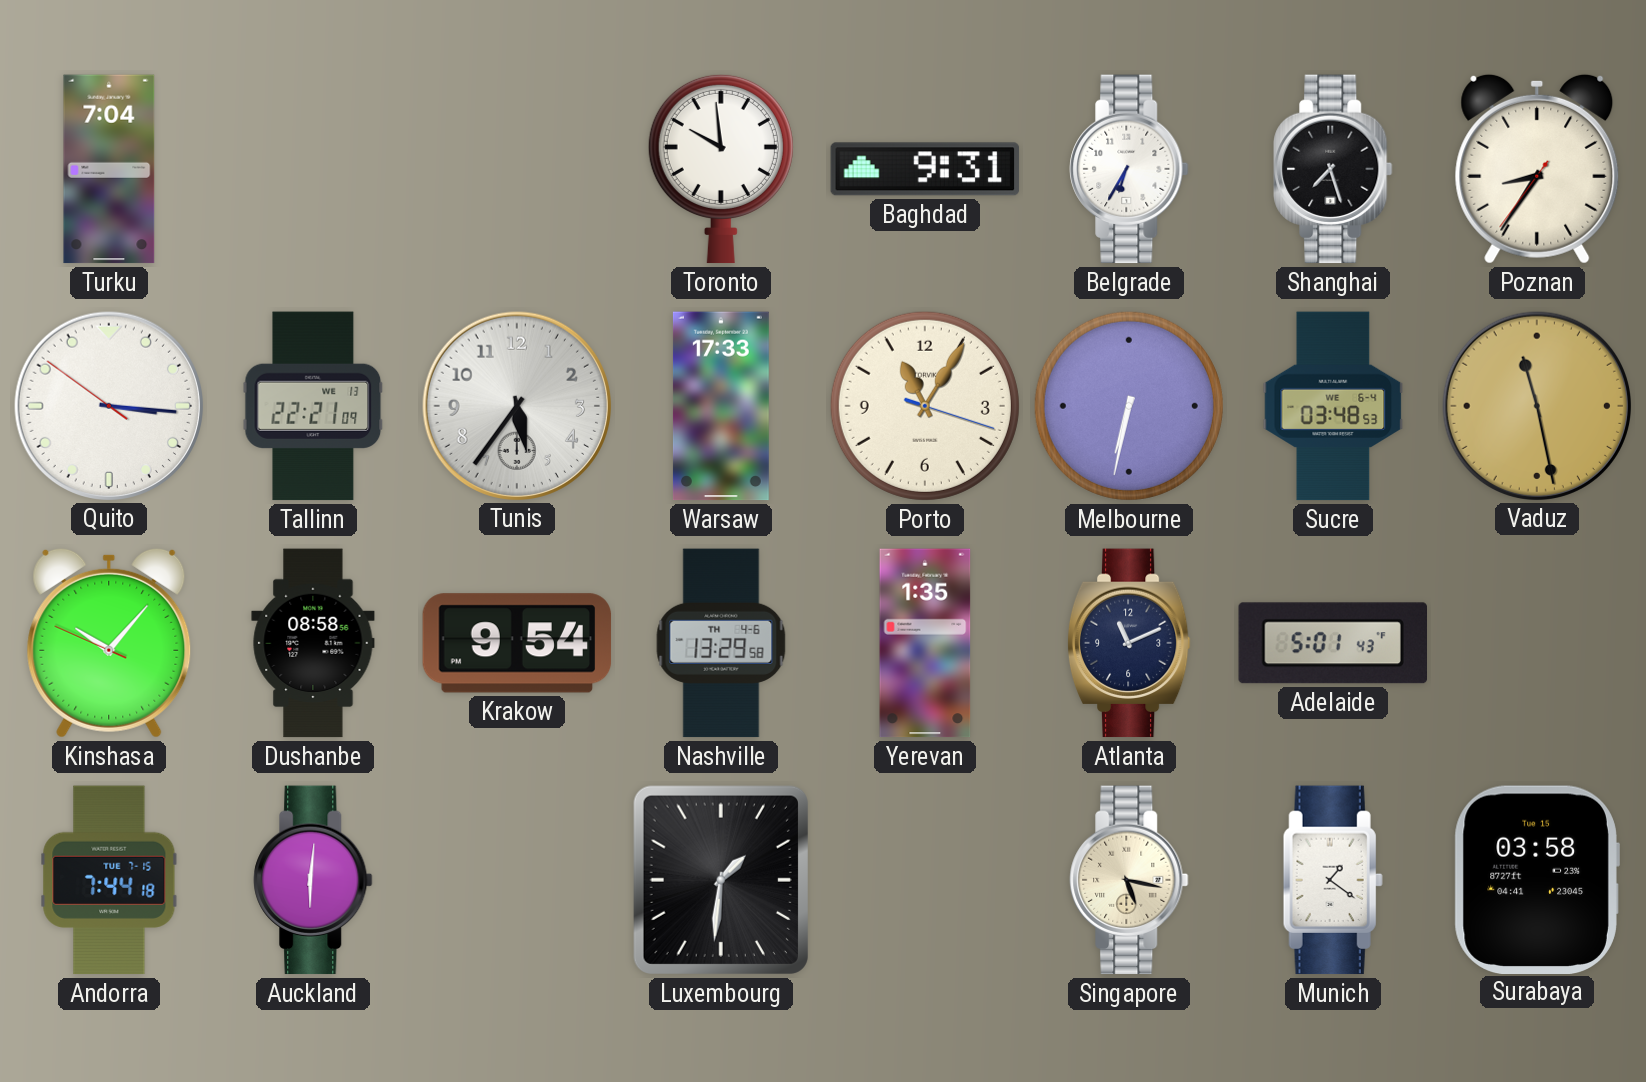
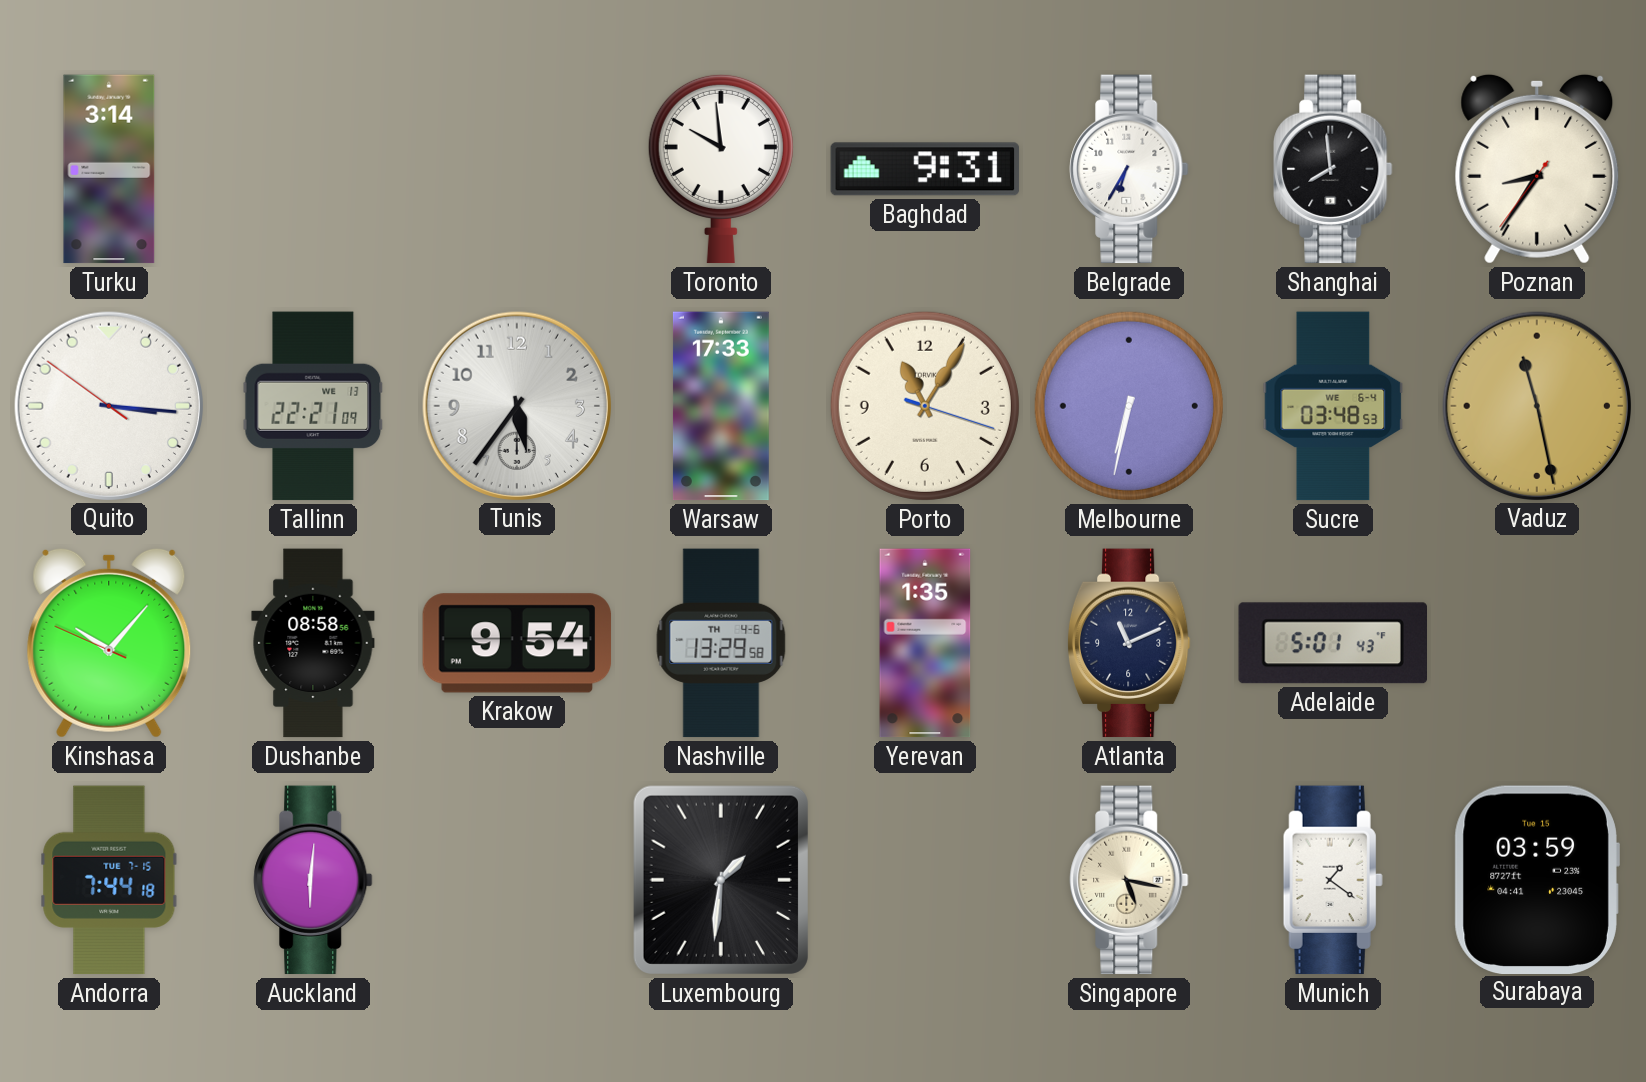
Turku: 7:04 -> 3:14 (109, 169)
Shanghai: 7:27 -> 7:59 (1333, 169)
Surabaya: 03:58 -> 03:59 (1537, 879)
